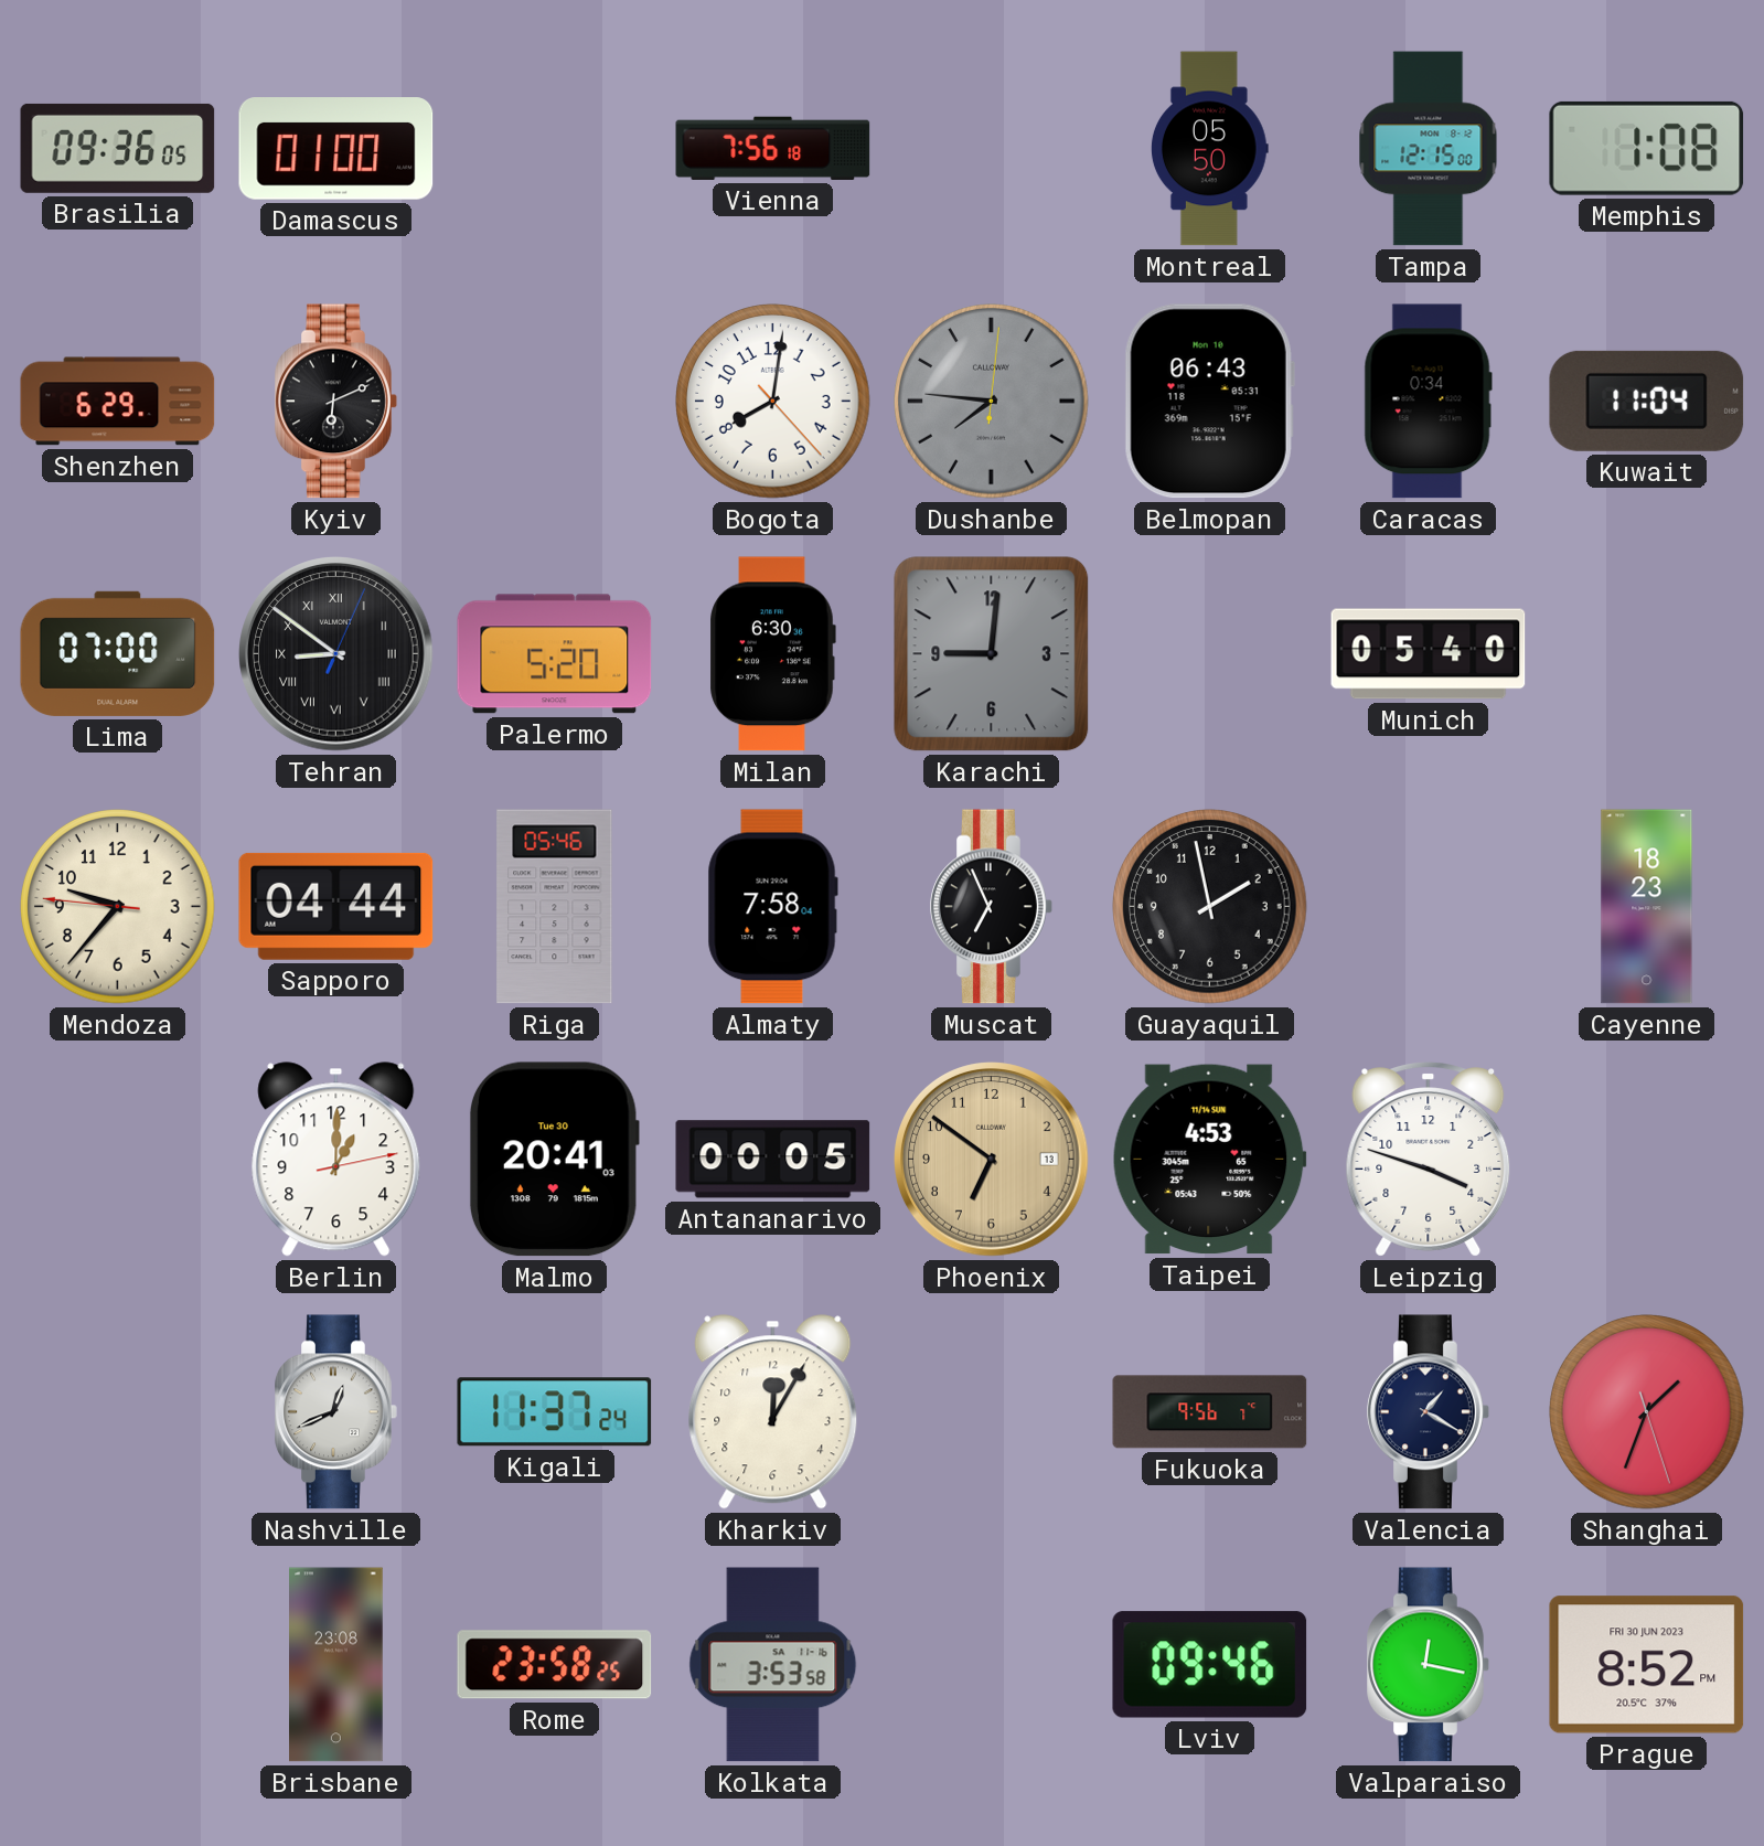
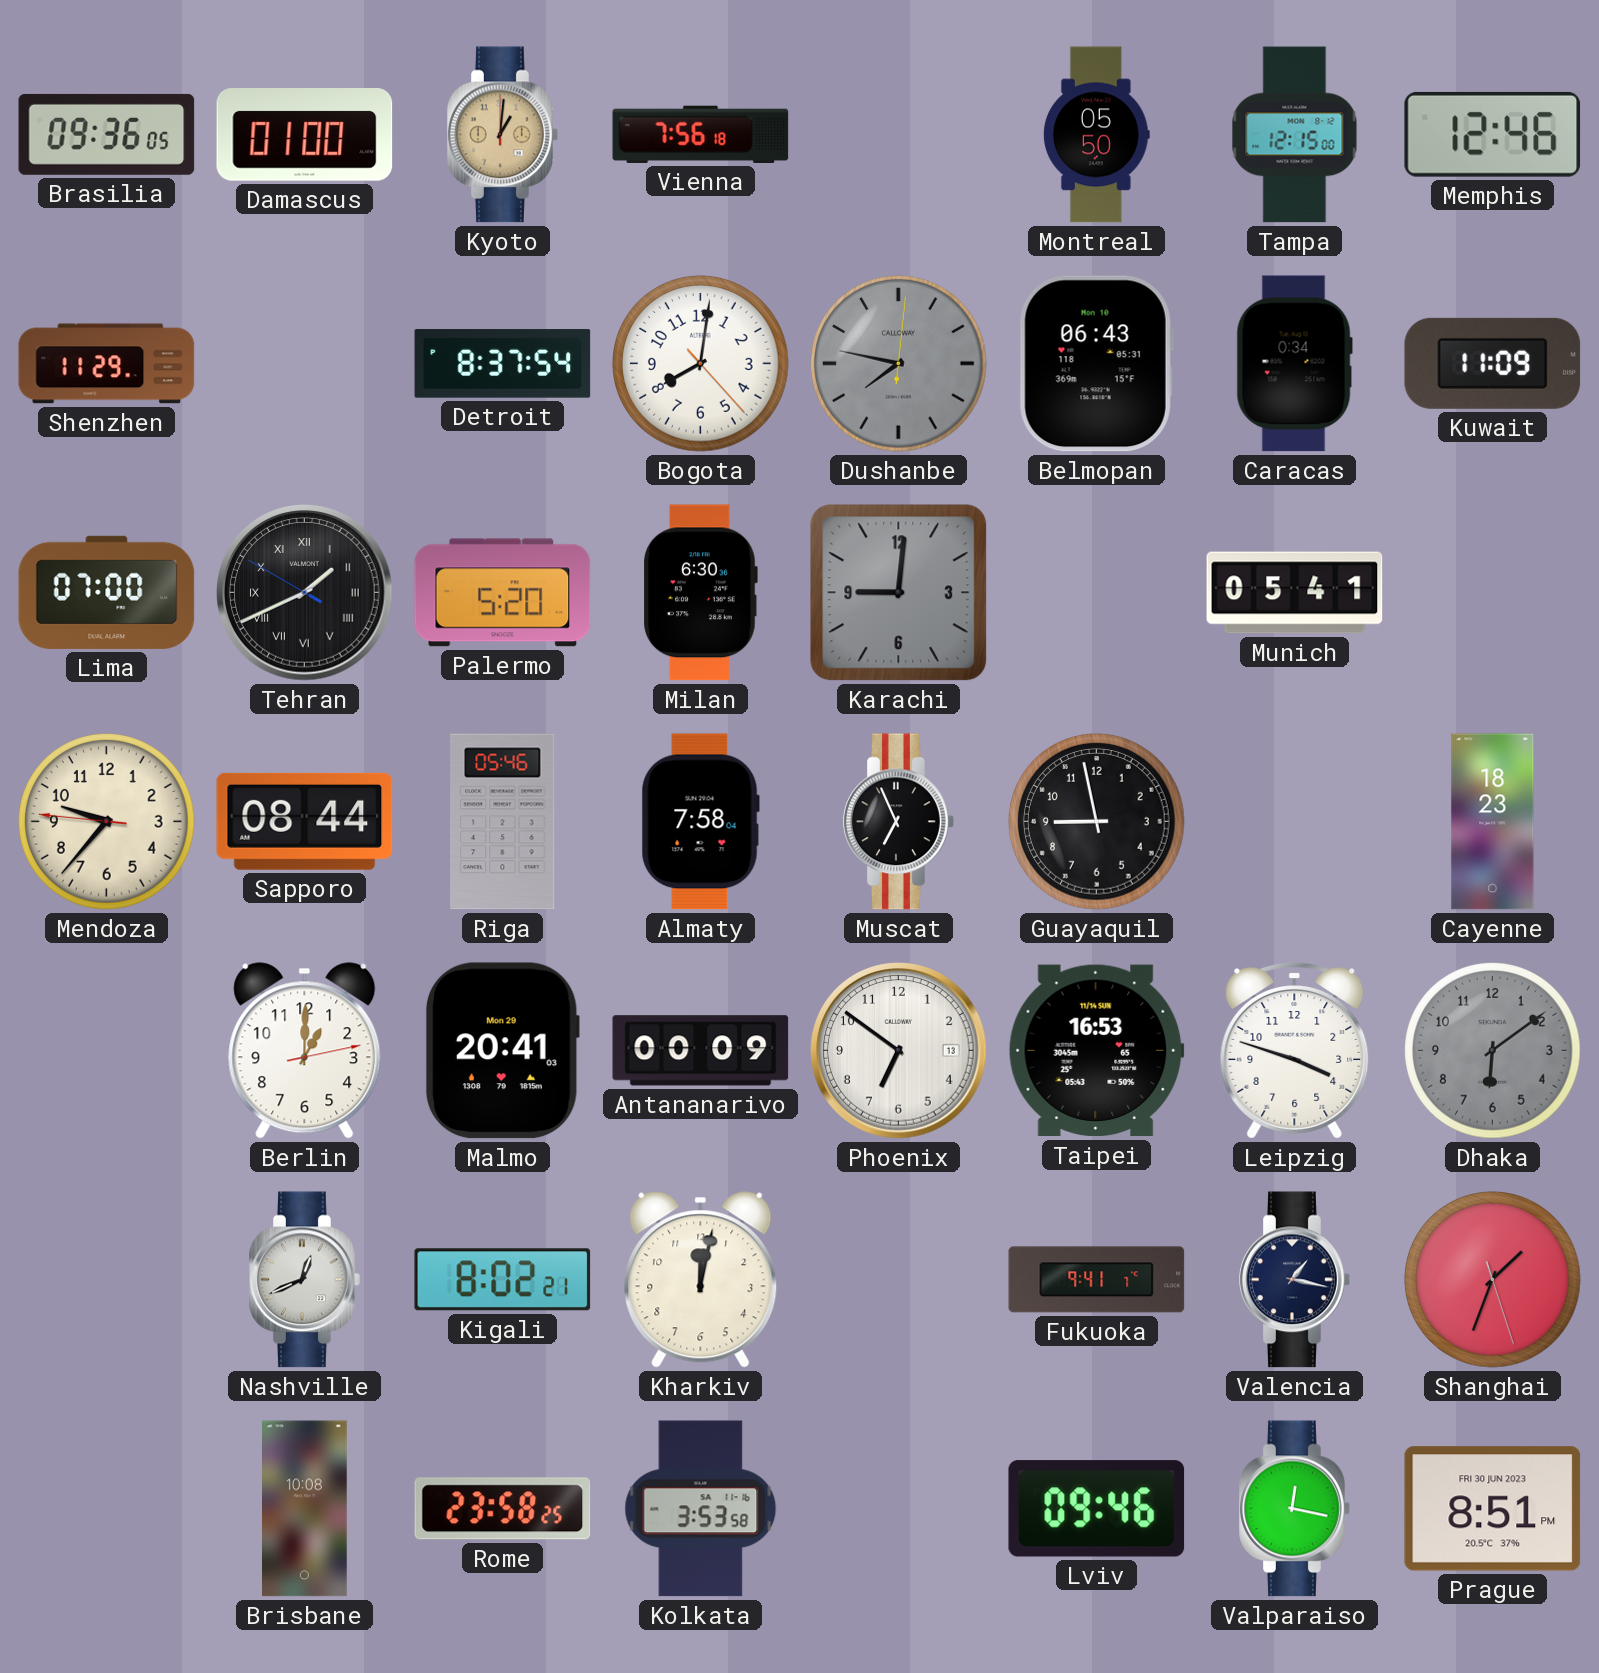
Kyoto: none -> 1:01 (503, 135)
Memphis: 1:08 -> 12:46 (1493, 134)
Shenzhen: 6:29 -> 11:29 (107, 364)
Kyiv: 6:11 -> none (336, 402)
Detroit: none -> 8:37 (503, 364)
Dushanbe: 7:46 -> 7:47 (899, 364)
Kuwait: 11:04 -> 11:09 (1493, 363)
Tehran: 8:51 -> 1:40 (305, 593)
Munich: 05:40 -> 05:41 (1295, 593)
Sapporo: 04:44 -> 08:44 (305, 821)
Guayaquil: 1:58 -> 8:58 (1097, 822)
Malmo date: Tue 30 -> Mon 29 (502, 1051)
Antananarivo: 00:05 -> 00:09 (701, 1051)
Phoenix dial: champagne -> white (899, 1051)
Taipei: 4:53 -> 16:53 (1096, 1051)
Dhaka: none -> 6:09 (1493, 1051)
Kigali: 11:37 -> 8:02 (503, 1280)
Kharkiv: 12:05 -> 12:02 (701, 1280)
Fukuoka: 9:56 -> 9:41 (1097, 1280)
Valencia: 1:20 -> 1:17 (1295, 1280)
Brisbane: 23:08 -> 10:08 (305, 1509)
Prague: 8:52 -> 8:51 (1493, 1509)
